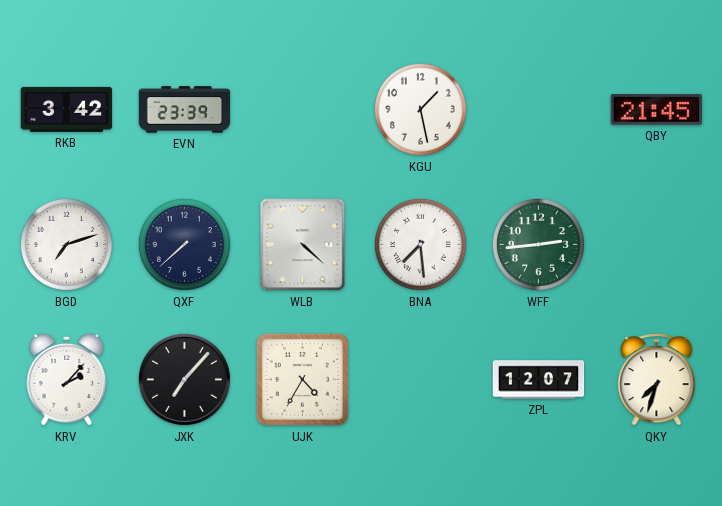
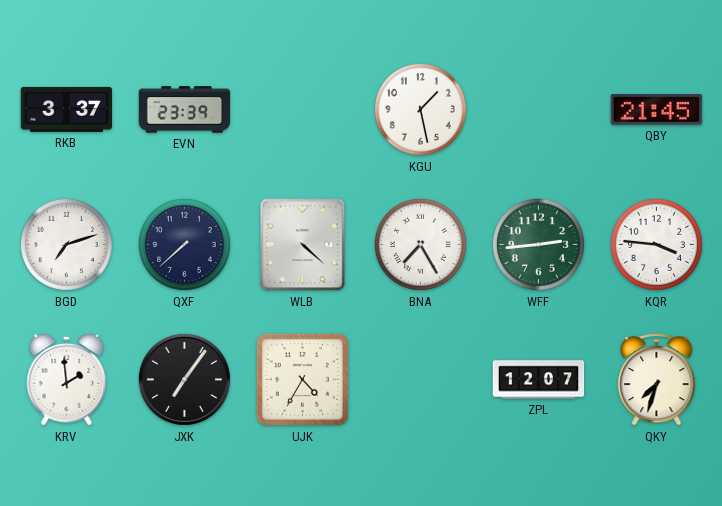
RKB: 3:42 -> 3:37 (67, 109)
BNA: 7:29 -> 7:25 (420, 244)
KQR: none -> 3:46 (656, 244)
KRV: 2:07 -> 1:59 (67, 379)
JXK: 7:07 -> 7:06 (184, 379)
